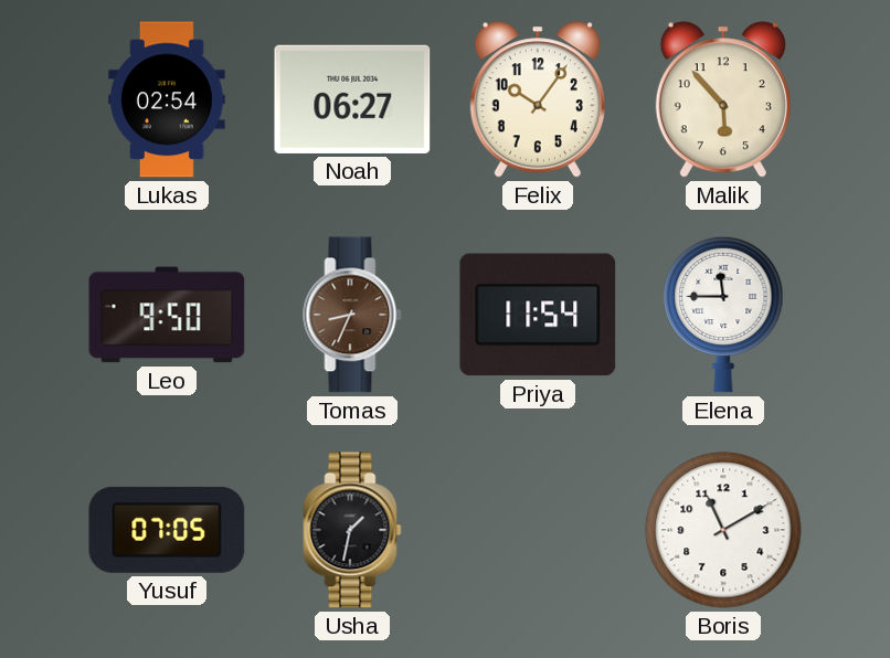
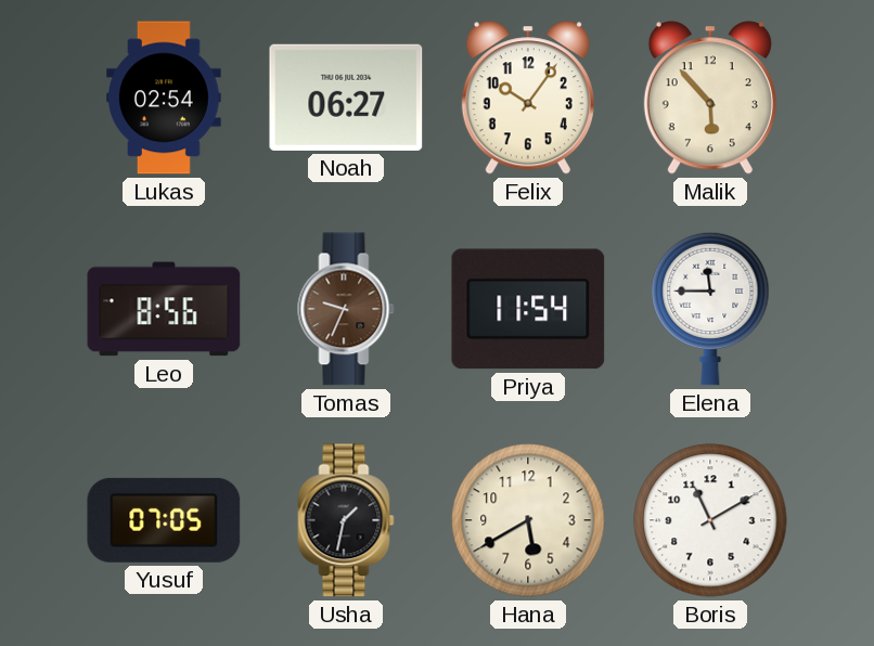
Leo: 9:50 -> 8:56 (164, 309)
Tomas: 8:34 -> 9:34 (346, 309)
Hana: none -> 5:40 (528, 520)
